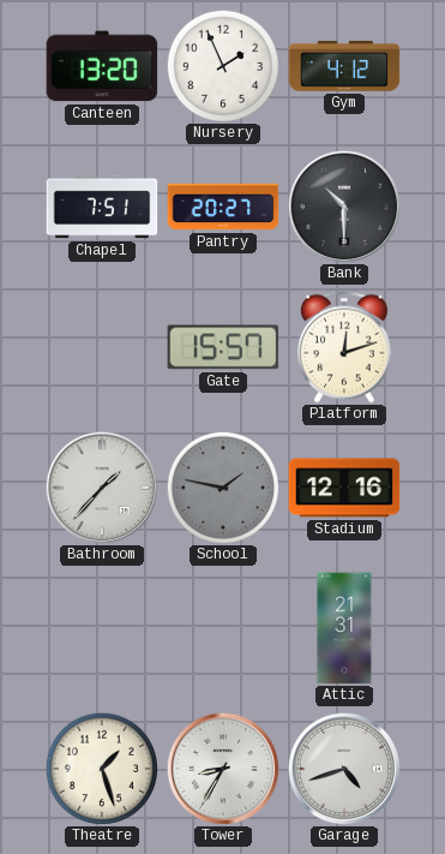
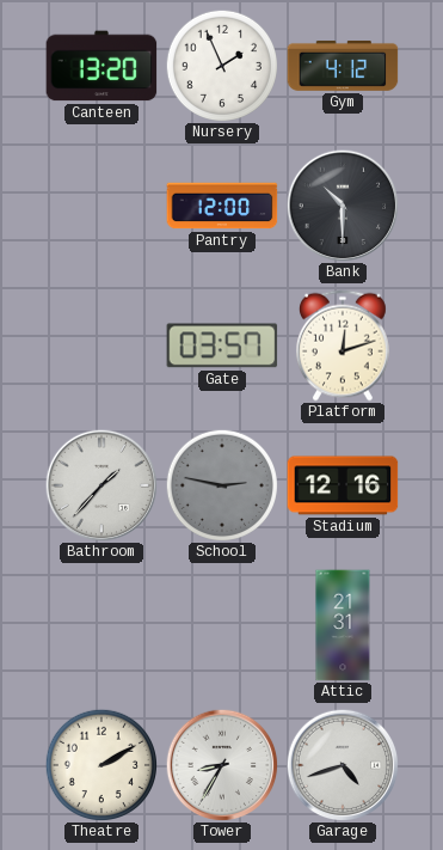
Chapel: 7:51 -> none (102, 207)
Pantry: 20:27 -> 12:00 (222, 206)
Gate: 15:57 -> 03:57 (222, 345)
School: 1:47 -> 2:47 (221, 484)
Theatre: 1:27 -> 2:10 (100, 764)
